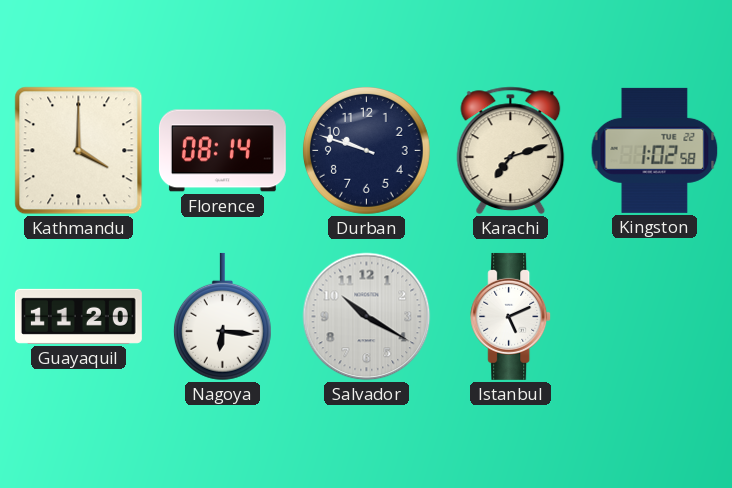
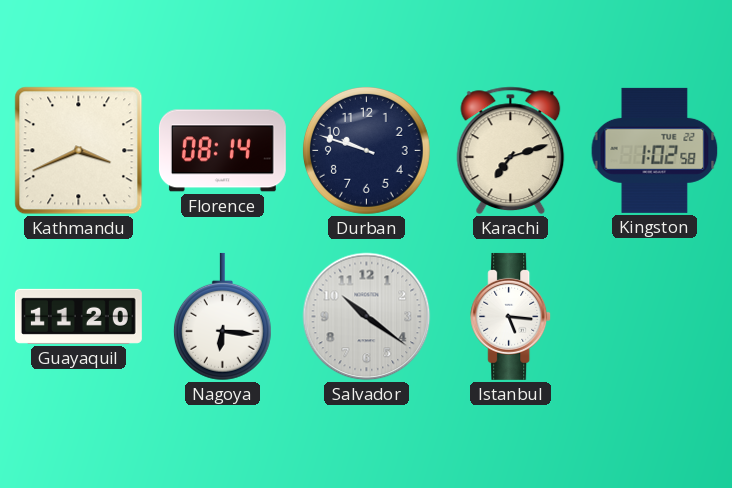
Kathmandu: 4:00 -> 3:41 (79, 151)
Salvador: 10:20 -> 10:21 (367, 317)
Istanbul: 5:11 -> 5:16 (511, 316)
